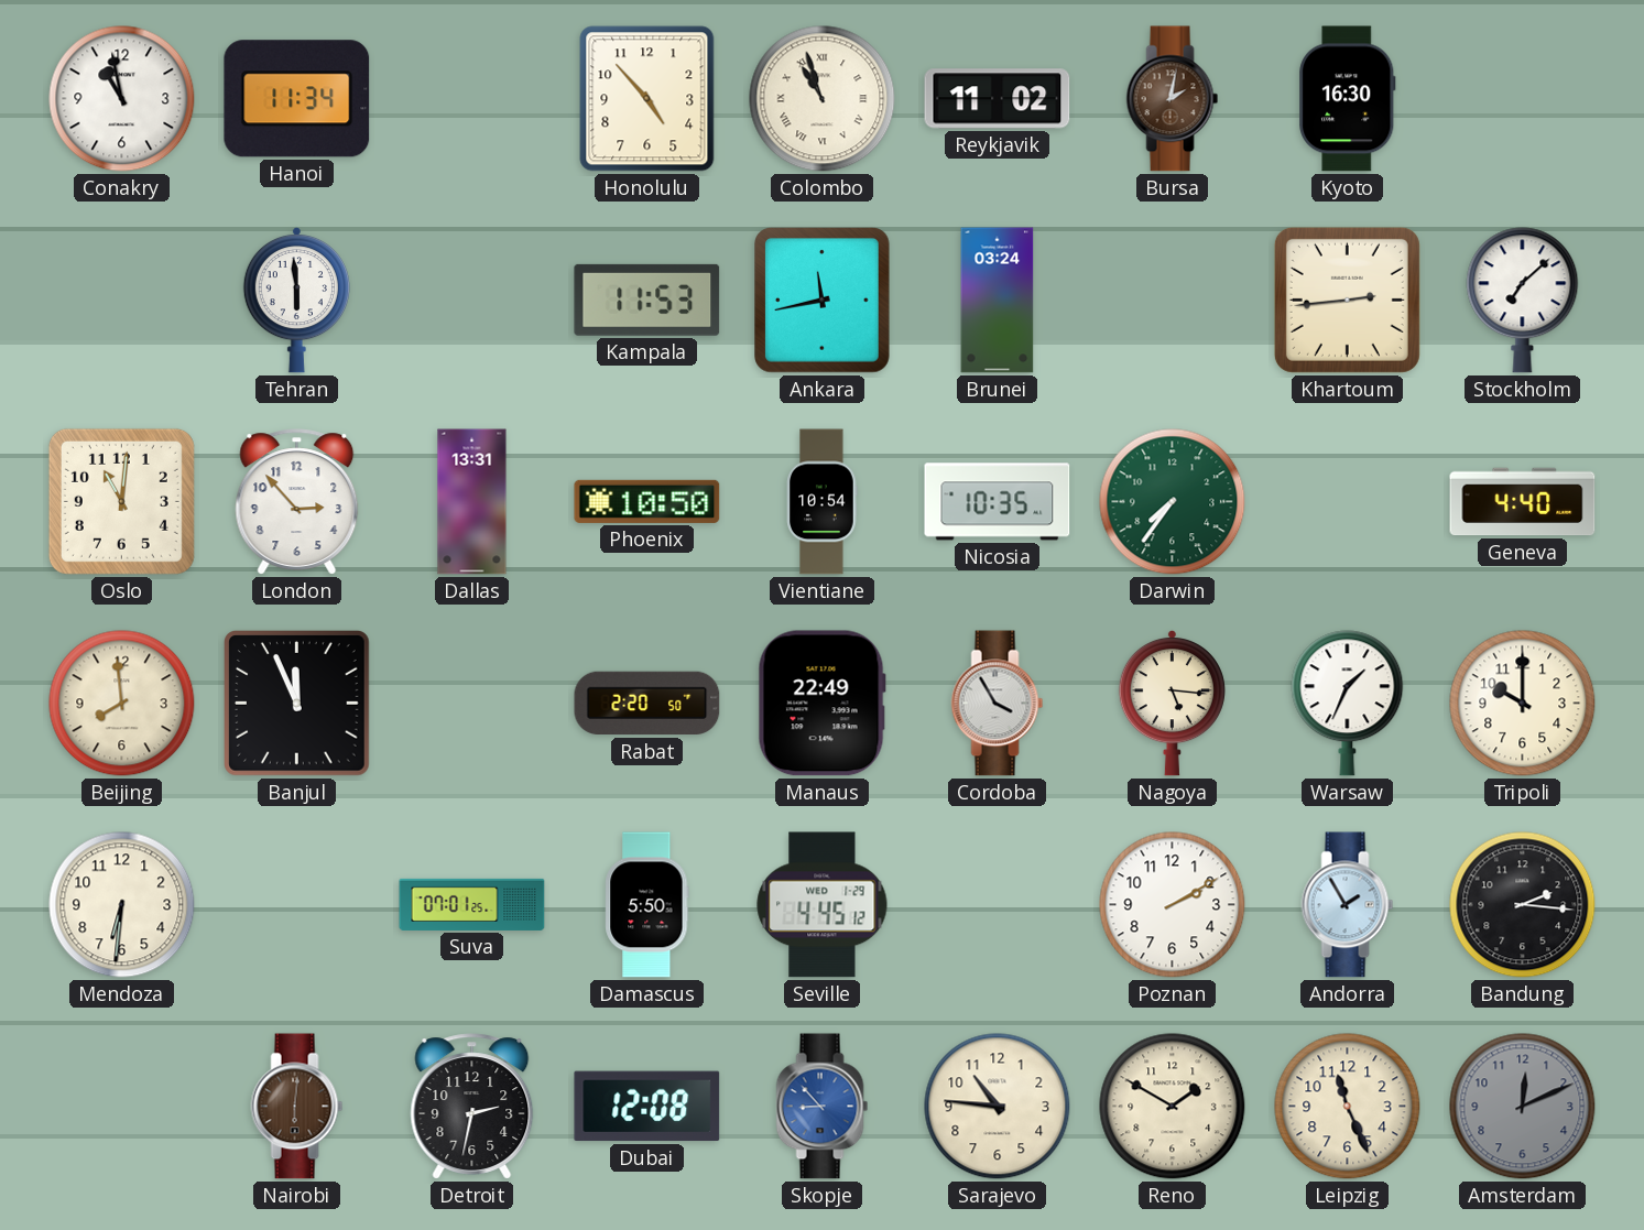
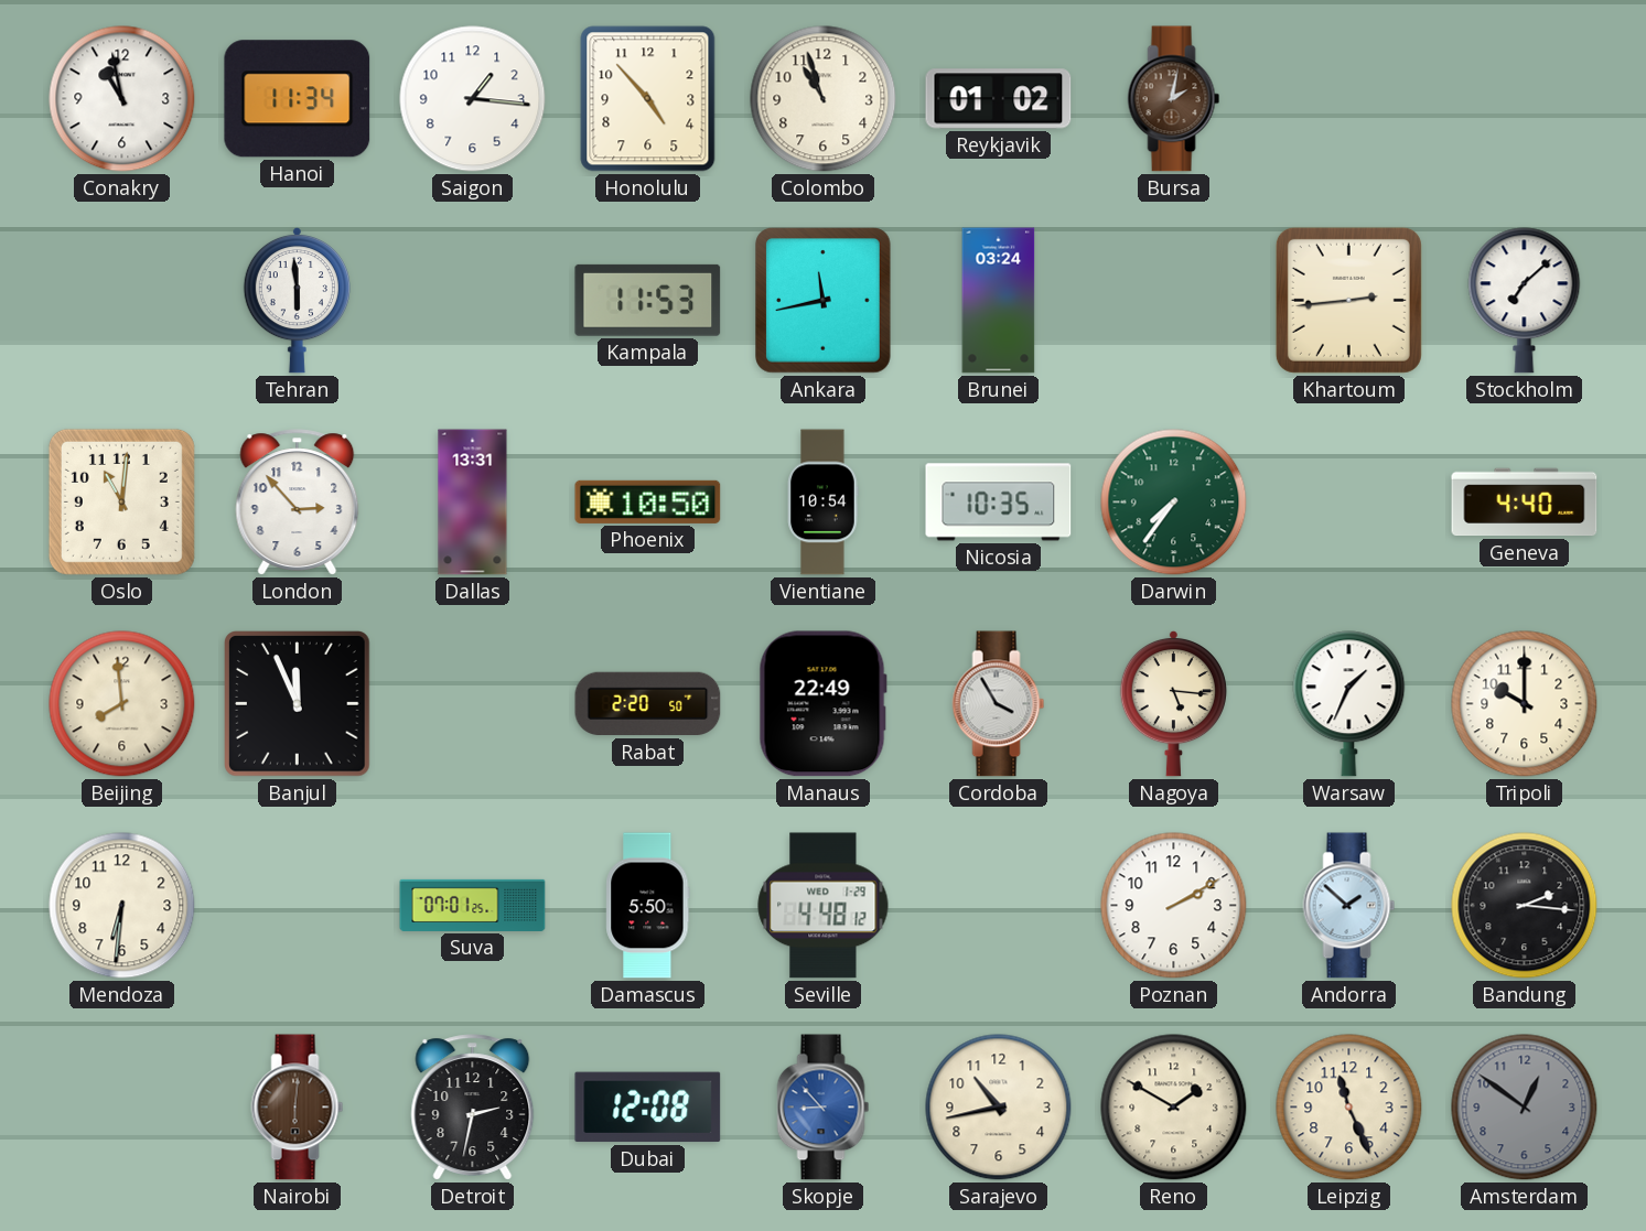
Saigon: none -> 1:16 (473, 99)
Colombo numerals: Roman -> Arabic (824, 99)
Reykjavik: 11:02 -> 01:02 (999, 99)
Kyoto: 16:30 -> none (1348, 99)
Seville: 4:45 -> 4:48 (824, 906)
Andorra: 1:55 -> 1:52 (1349, 906)
Sarajevo: 10:46 -> 10:43 (999, 1108)
Amsterdam: 12:11 -> 12:51 (1525, 1108)
